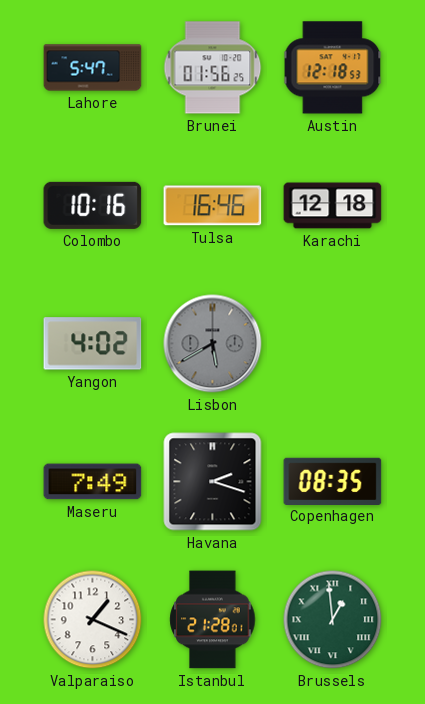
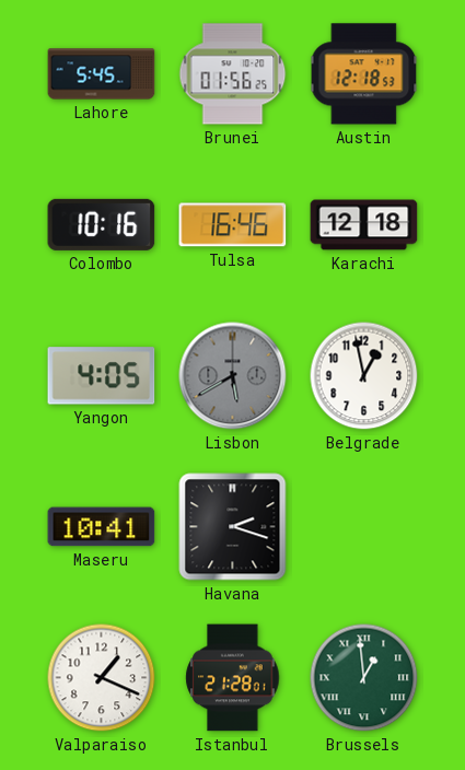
Lahore: 5:47 -> 5:45 (102, 74)
Yangon: 4:02 -> 4:05 (102, 376)
Belgrade: none -> 12:58 (364, 376)
Maseru: 7:49 -> 10:41 (102, 527)
Copenhagen: 08:35 -> none (333, 481)
